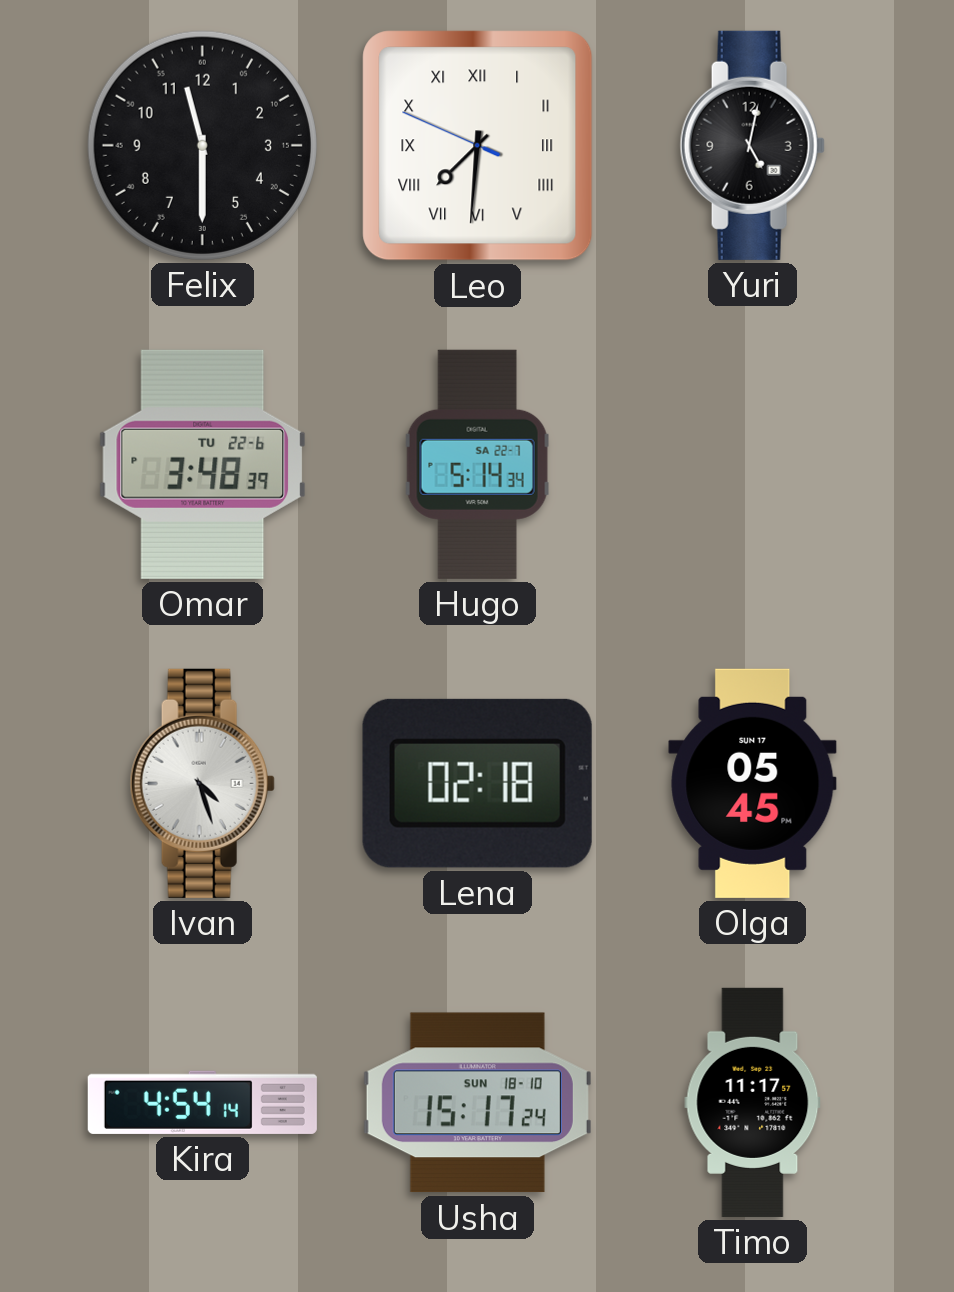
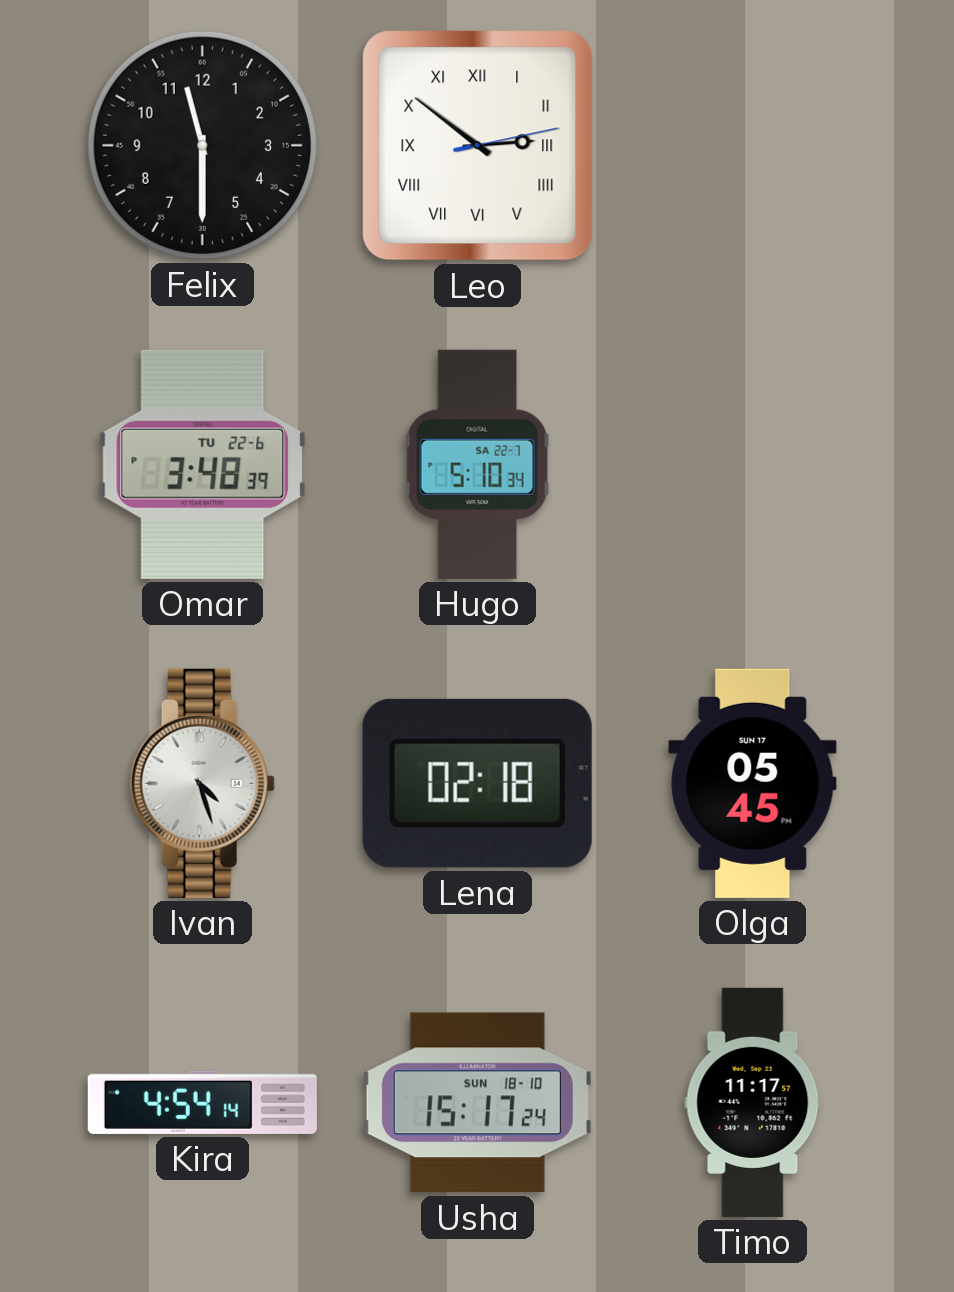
Leo: 7:30 -> 2:51 (478, 146)
Yuri: 5:02 -> none (752, 145)
Hugo: 5:14 -> 5:10 (478, 464)
